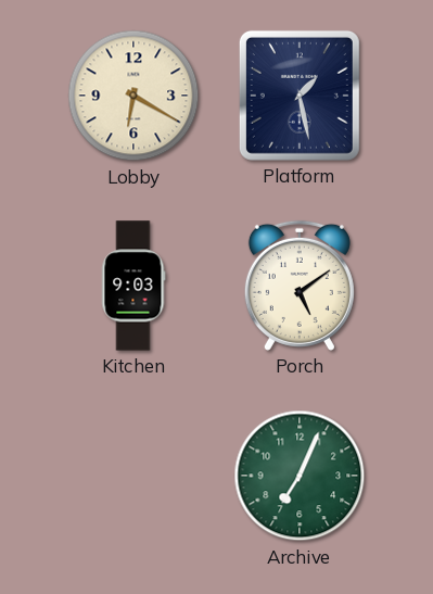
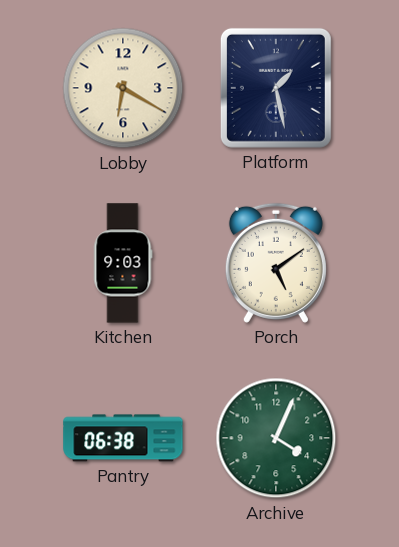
Pantry: none -> 06:38 (123, 438)
Archive: 7:04 -> 4:04 (276, 438)
